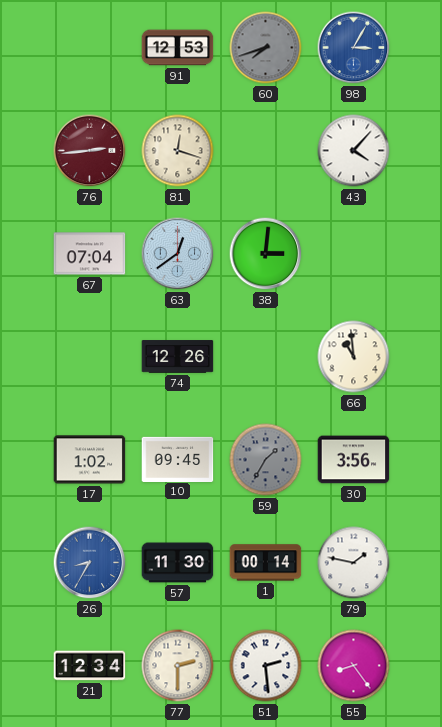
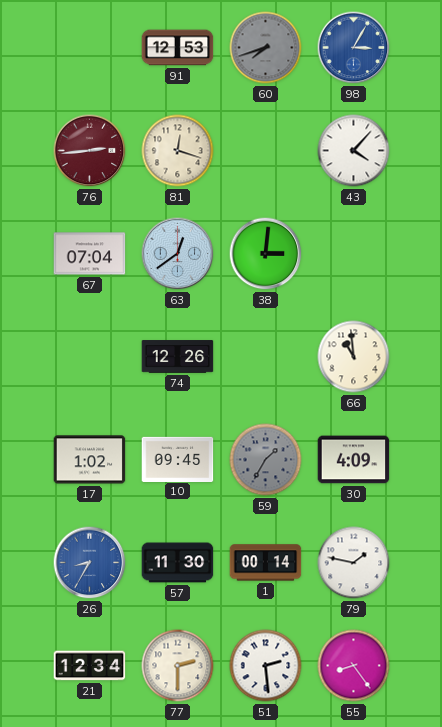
30: 3:56 -> 4:09 (354, 460)
